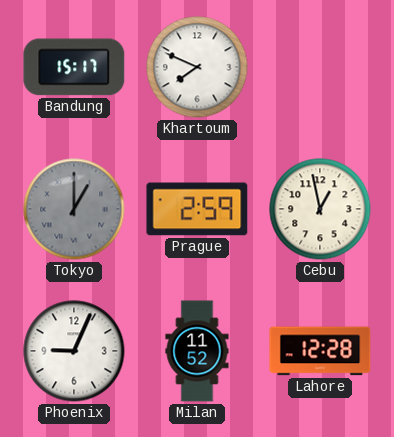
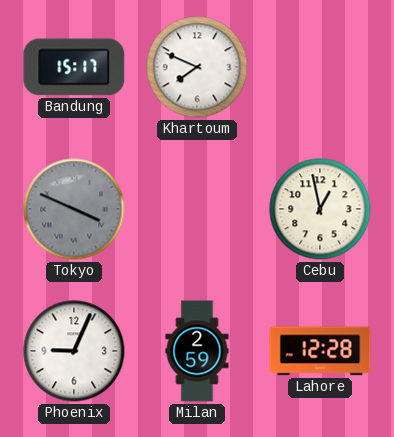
Tokyo: 1:00 -> 3:49 (74, 209)
Prague: 2:59 -> none (197, 209)
Milan: 11:52 -> 2:59 (197, 351)
